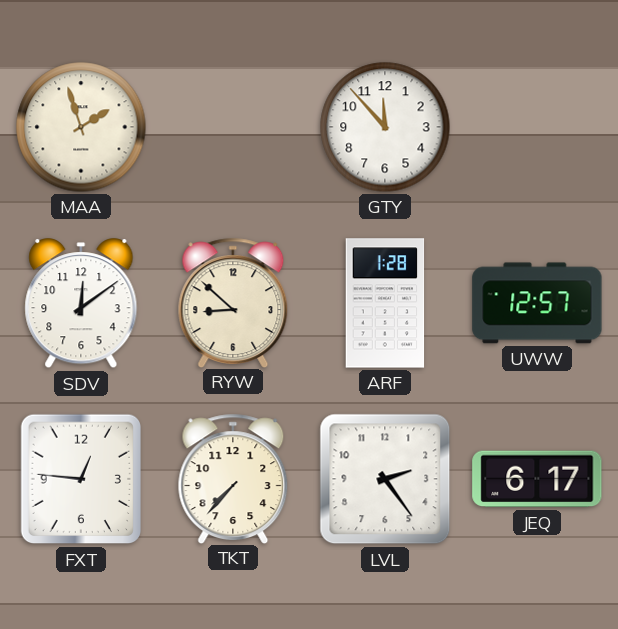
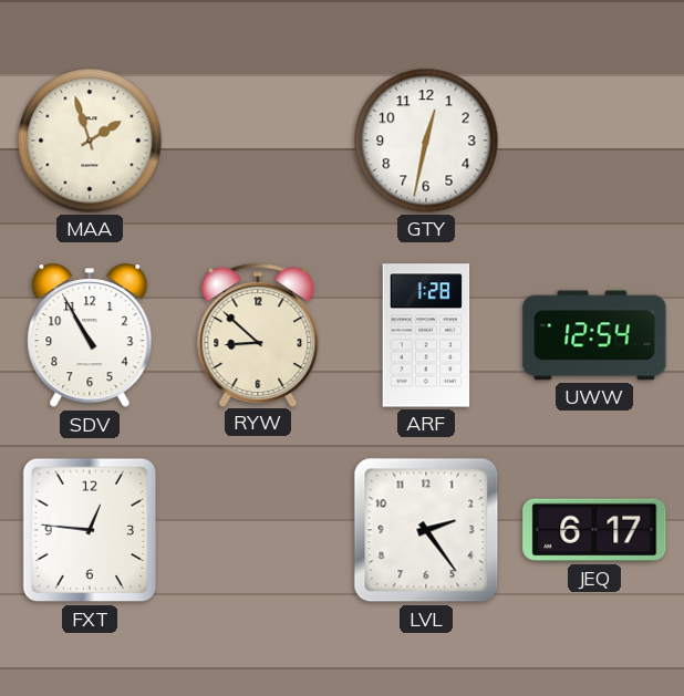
GTY: 11:53 -> 12:32 (426, 141)
SDV: 12:09 -> 10:55 (90, 336)
UWW: 12:57 -> 12:54 (594, 335)
TKT: 7:37 -> none (233, 478)
